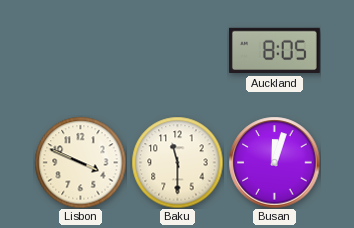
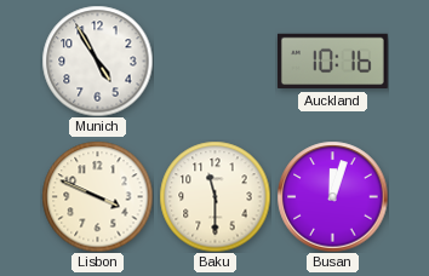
Munich: none -> 4:55 (97, 61)
Auckland: 8:05 -> 10:16 (332, 62)
